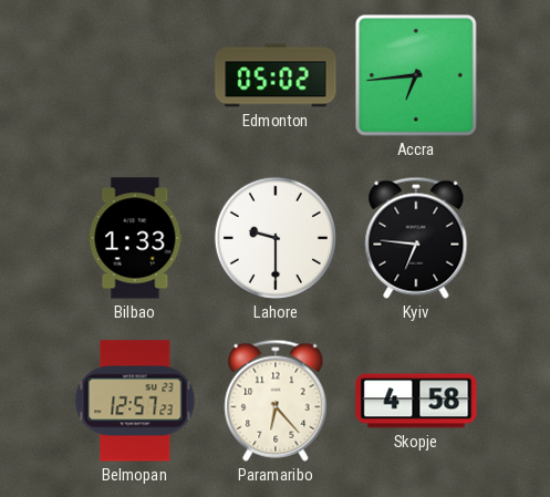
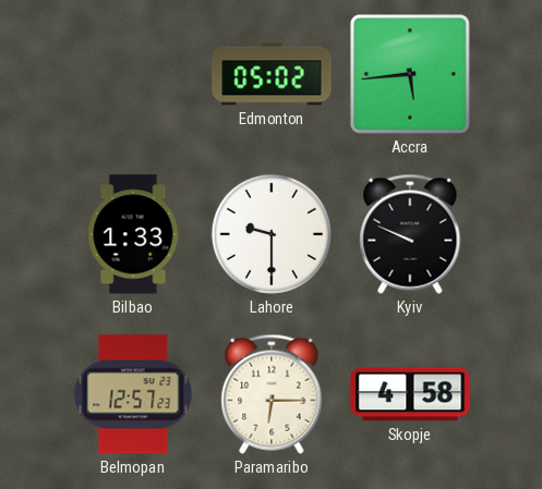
Accra: 6:44 -> 5:44 (411, 75)
Kyiv: 6:46 -> 9:49 (410, 234)
Paramaribo: 6:23 -> 6:15 (272, 394)
